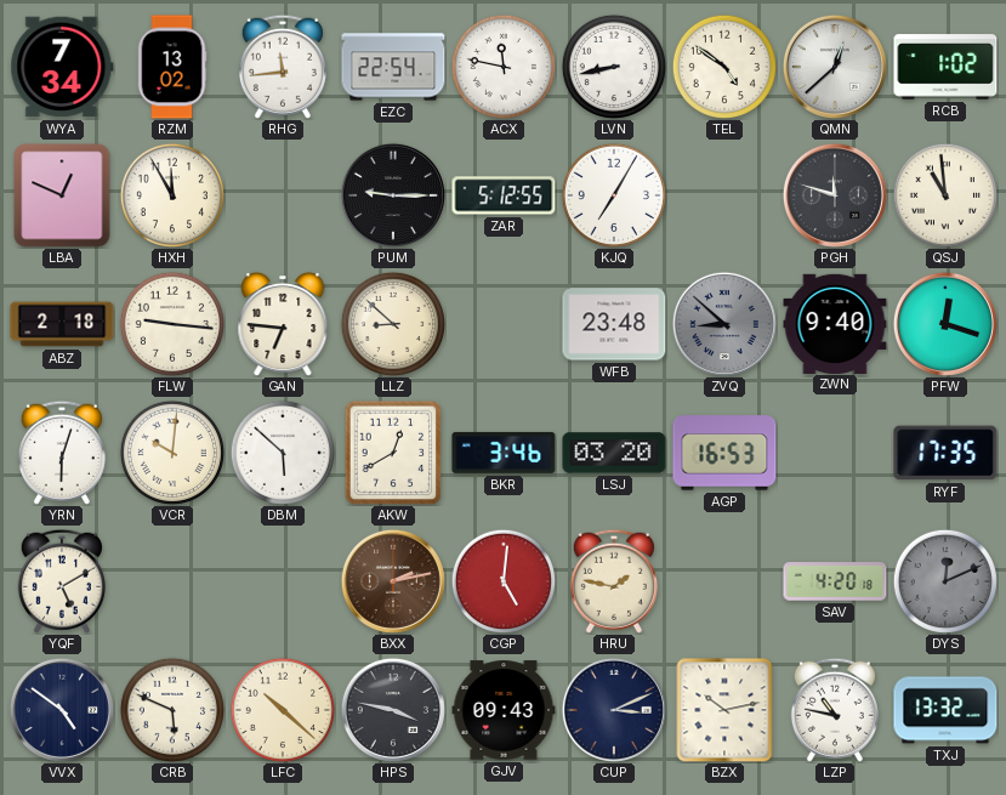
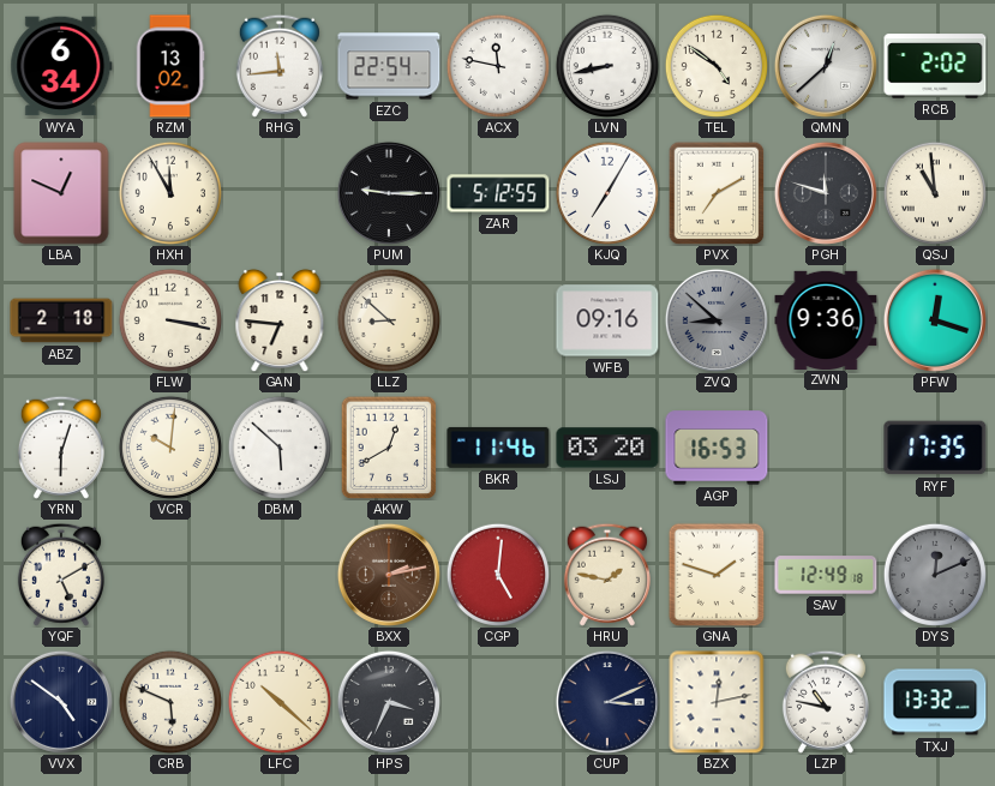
WYA: 7:34 -> 6:34 (61, 66)
RCB: 1:02 -> 2:02 (935, 66)
PVX: none -> 7:10 (717, 193)
FLW: 9:16 -> 3:17 (169, 319)
WFB: 23:48 -> 09:16 (607, 320)
ZWN: 9:40 -> 9:36 (826, 319)
BKR: 3:46 -> 11:46 (498, 448)
GNA: none -> 1:48 (717, 575)
SAV: 4:20 -> 12:49 (826, 575)
HPS: 3:47 -> 3:34 (389, 702)
GJV: 09:43 -> none (504, 710)
BZX: 10:13 -> 12:13 (717, 702)
